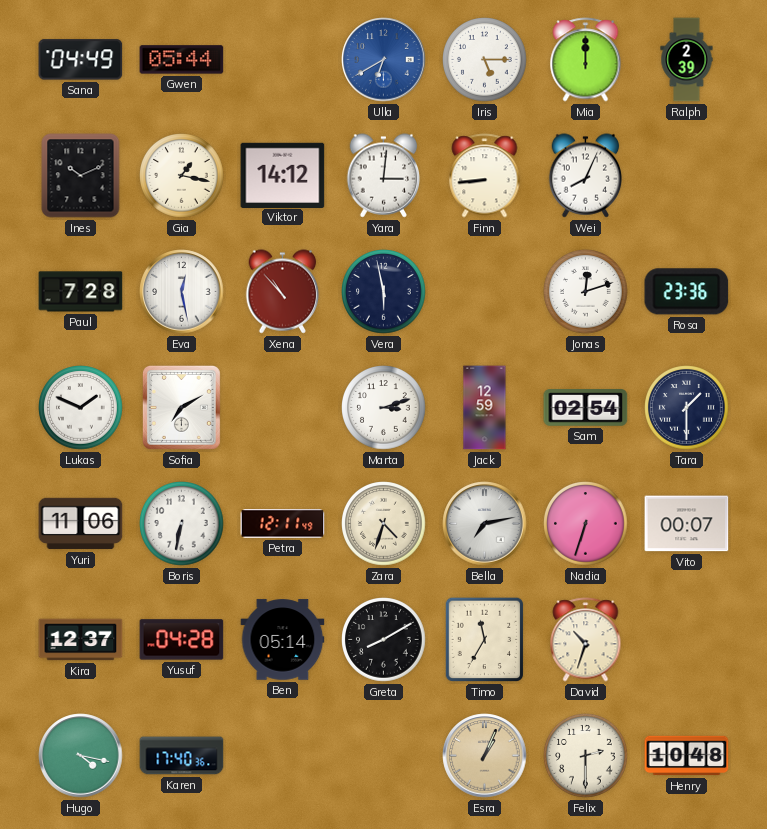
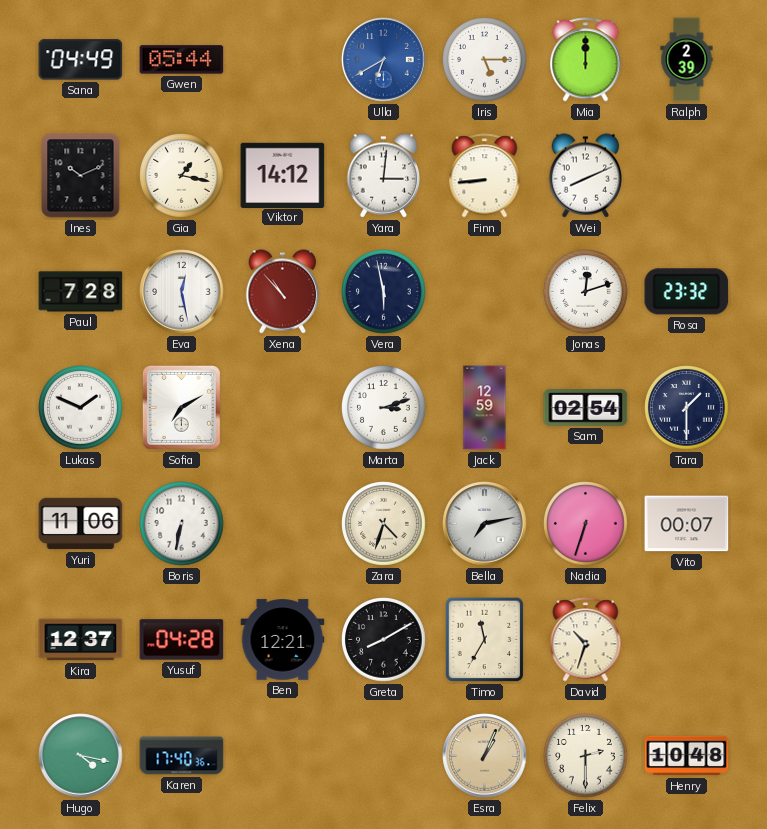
Wei: 8:04 -> 8:11 (586, 176)
Rosa: 23:36 -> 23:32 (687, 292)
Petra: 12:11 -> none (283, 524)
Ben: 05:14 -> 12:21 (283, 640)
